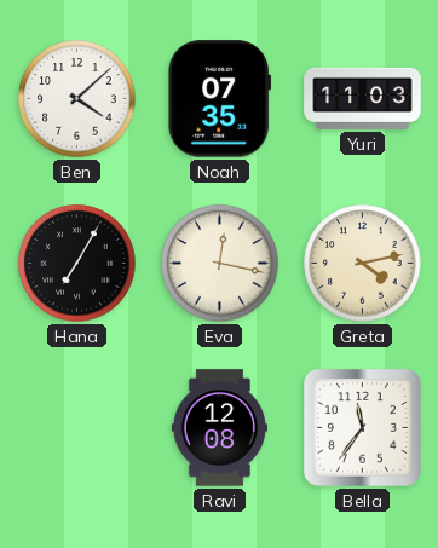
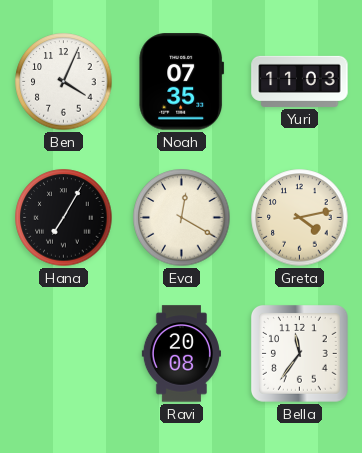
Ben: 4:08 -> 4:04 (64, 82)
Eva: 12:17 -> 12:20 (182, 218)
Ravi: 12:08 -> 20:08 (181, 354)
